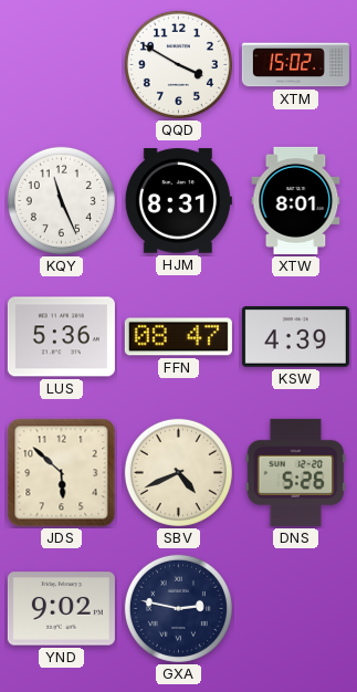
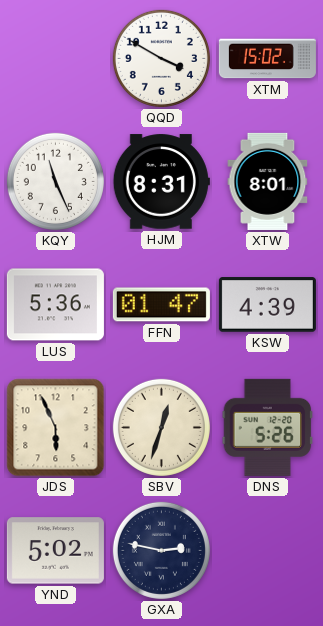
FFN: 08:47 -> 01:47 (161, 305)
JDS: 5:52 -> 5:56 (56, 428)
SBV: 4:41 -> 12:33 (161, 427)
YND: 9:02 -> 5:02 (55, 551)
